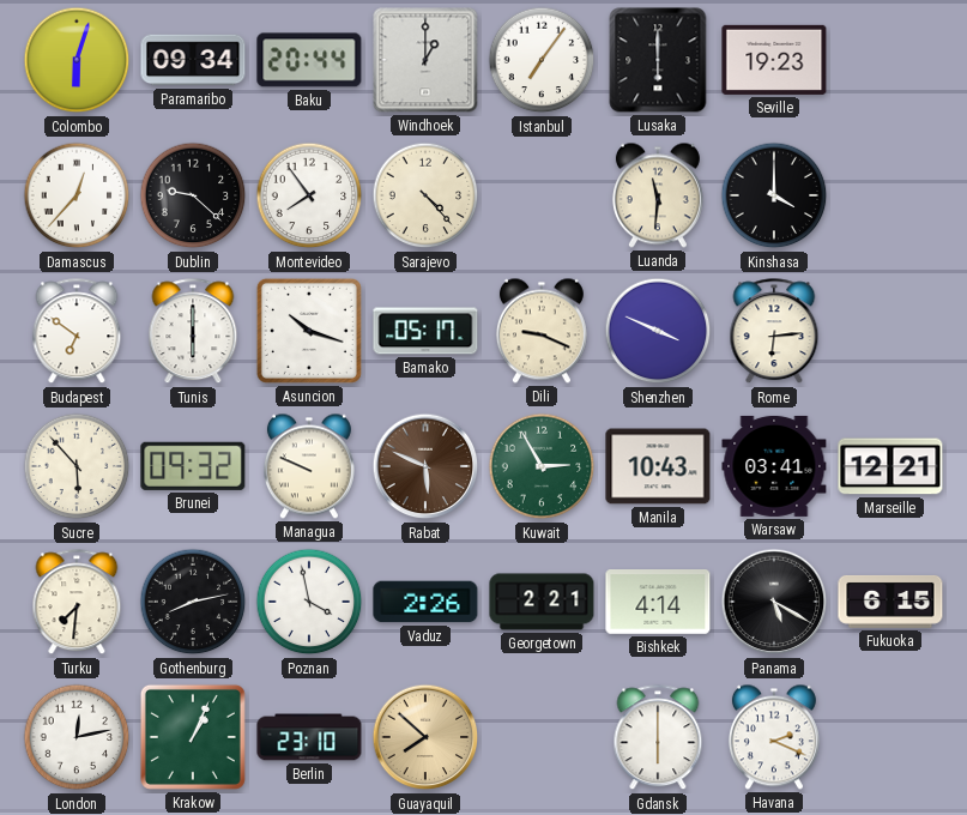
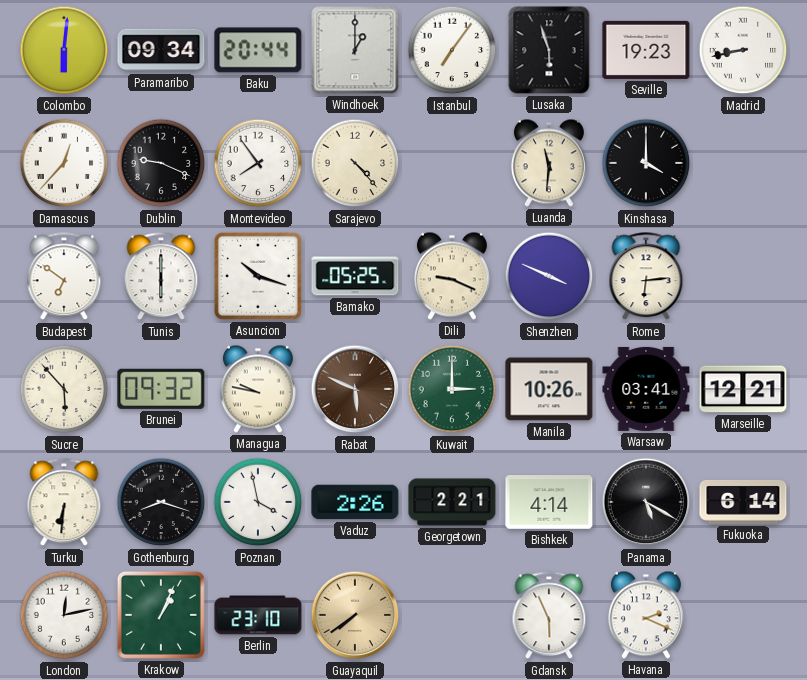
Colombo: 6:03 -> 6:01 (64, 50)
Lusaka: 6:00 -> 5:57 (549, 50)
Madrid: none -> 8:43 (743, 50)
Dublin: 9:22 -> 9:19 (161, 163)
Bamako: 05:17 -> 05:25 (355, 276)
Managua: 9:49 -> 9:47 (258, 389)
Kuwait: 2:55 -> 3:00 (452, 389)
Manila: 10:43 -> 10:26 (549, 389)
Turku: 7:31 -> 6:31 (64, 503)
Gothenburg: 8:13 -> 8:18 (161, 502)
Fukuoka: 6:15 -> 6:14 (743, 502)
Guayaquil: 7:52 -> 7:39 (355, 615)
Gdansk: 6:00 -> 5:56 (549, 616)
